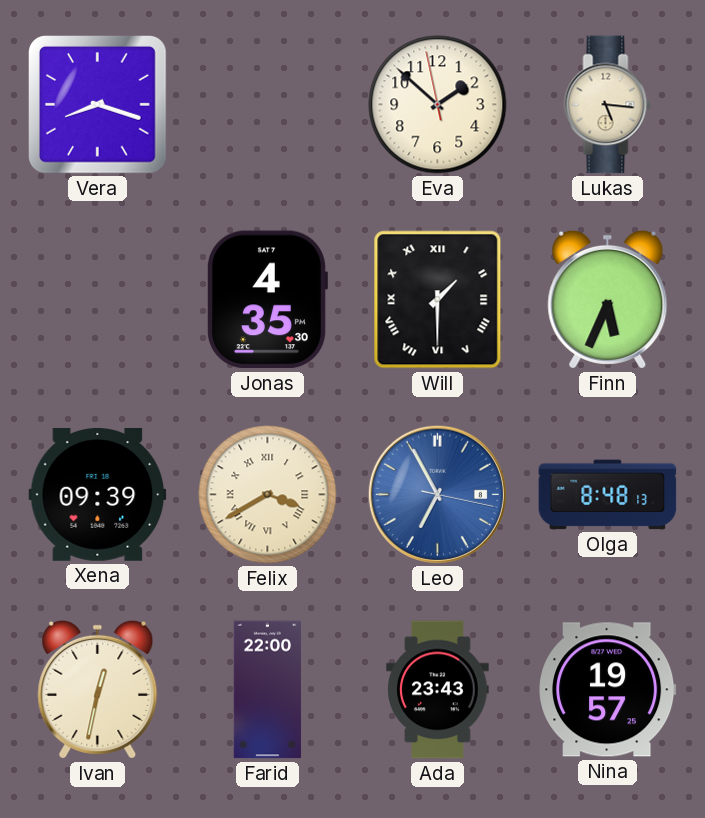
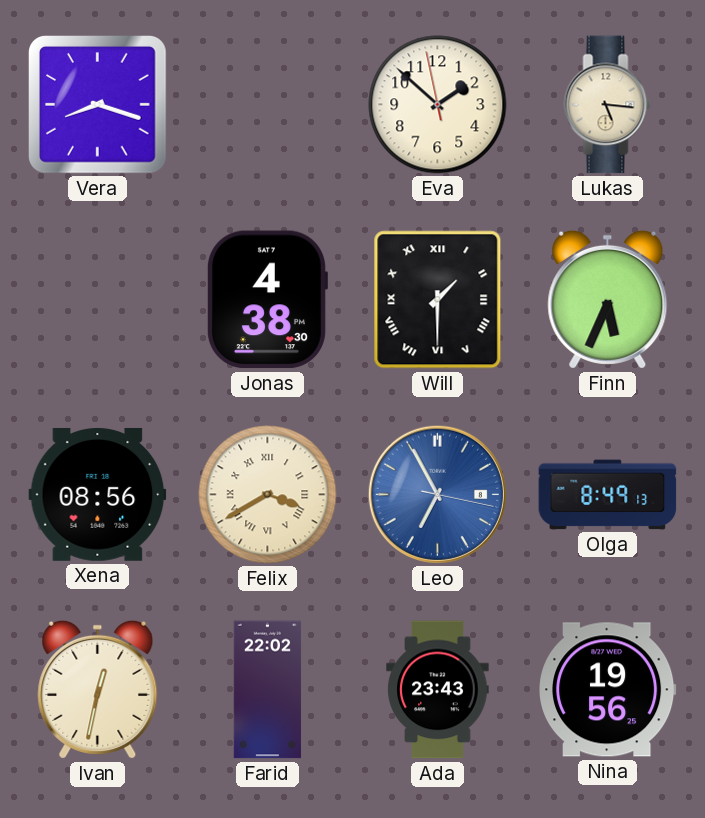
Jonas: 4:35 -> 4:38 (267, 300)
Xena: 09:39 -> 08:56 (98, 494)
Olga: 8:48 -> 8:49 (608, 495)
Farid: 22:00 -> 22:02 (268, 690)
Nina: 19:57 -> 19:56 (608, 690)
